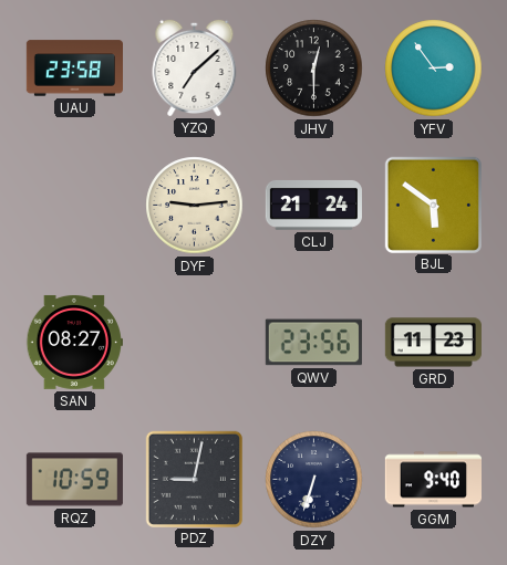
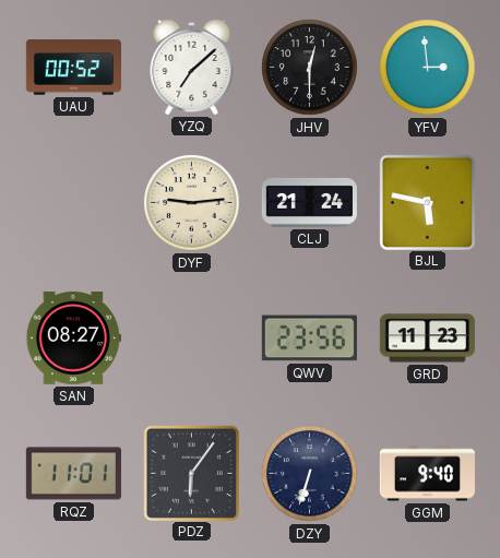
UAU: 23:58 -> 00:52 (73, 68)
YFV: 2:54 -> 2:59 (428, 68)
BJL: 5:51 -> 5:47 (427, 202)
RQZ: 10:59 -> 11:01 (73, 474)
PDZ: 9:02 -> 6:06 (191, 473)
